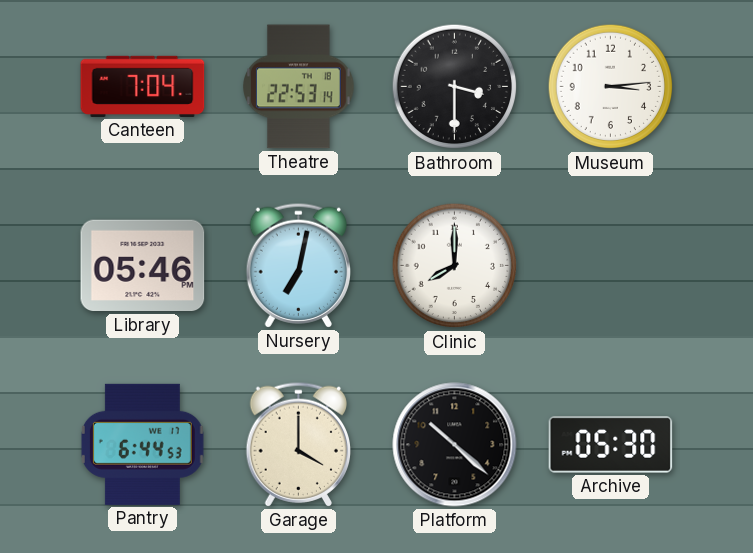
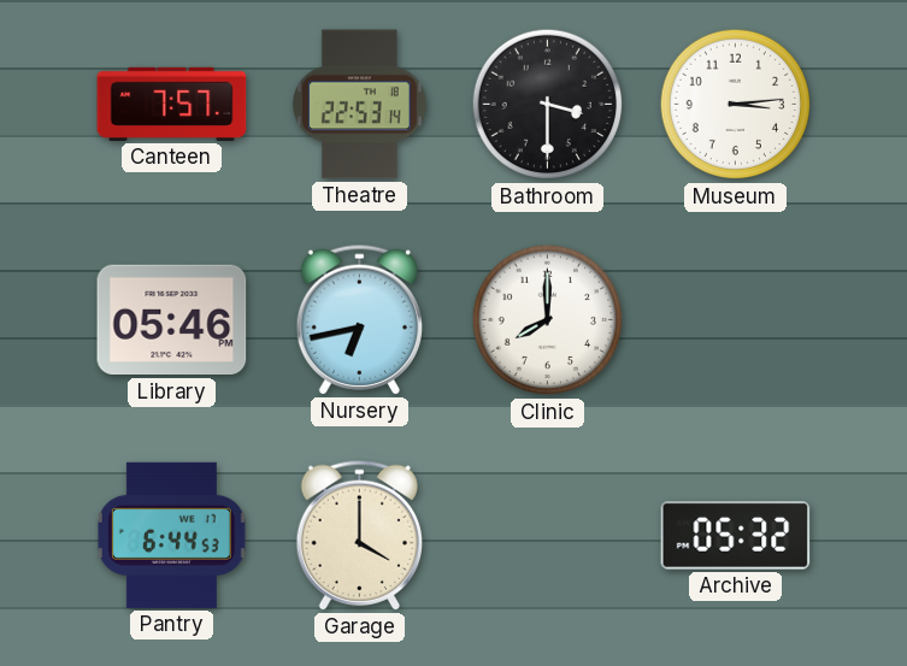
Canteen: 7:04 -> 7:57 (172, 104)
Nursery: 7:02 -> 6:43 (359, 319)
Platform: 10:22 -> none (455, 445)
Archive: 05:30 -> 05:32 (736, 536)
